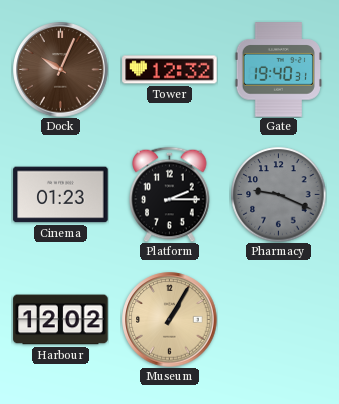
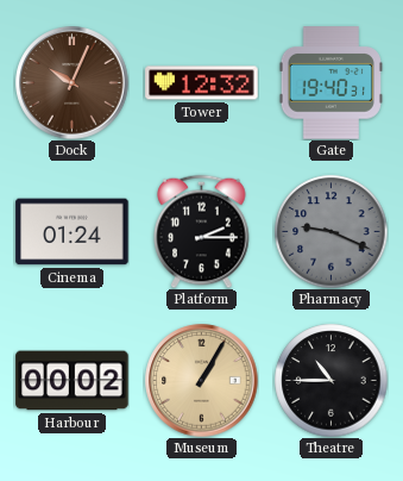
Cinema: 01:23 -> 01:24 (73, 232)
Harbour: 12:02 -> 00:02 (73, 381)
Theatre: none -> 10:45 (330, 380)
